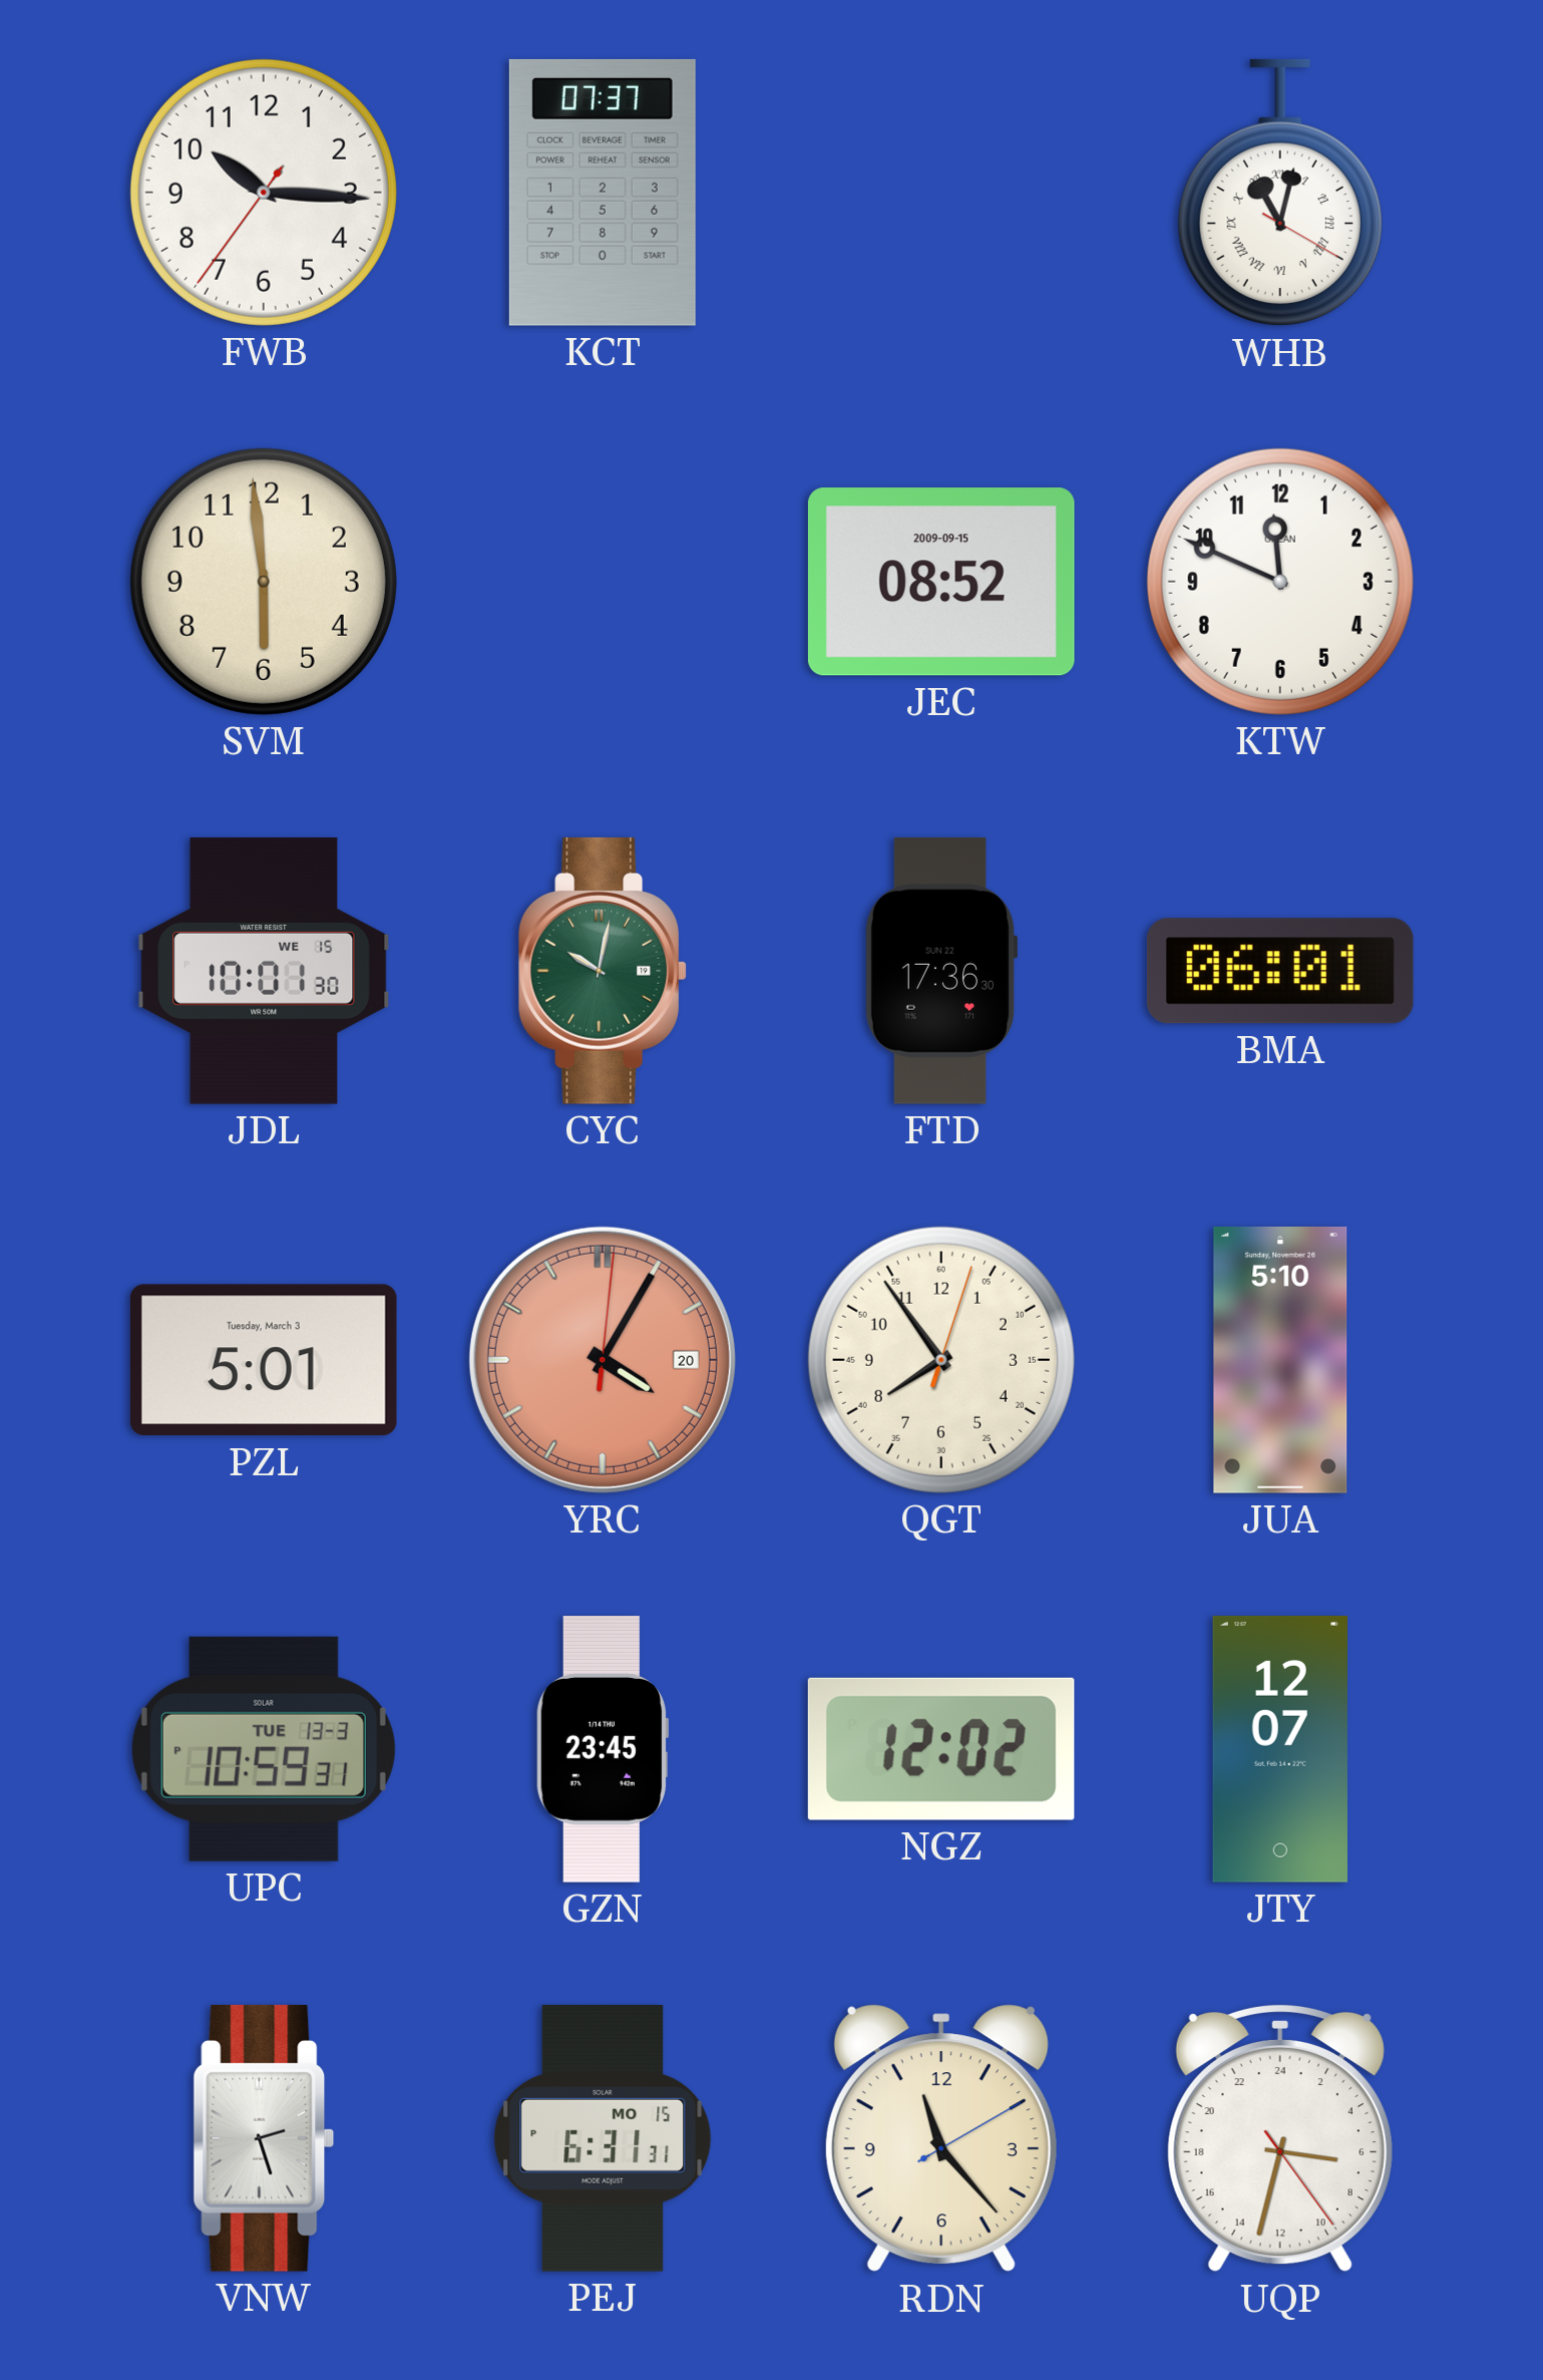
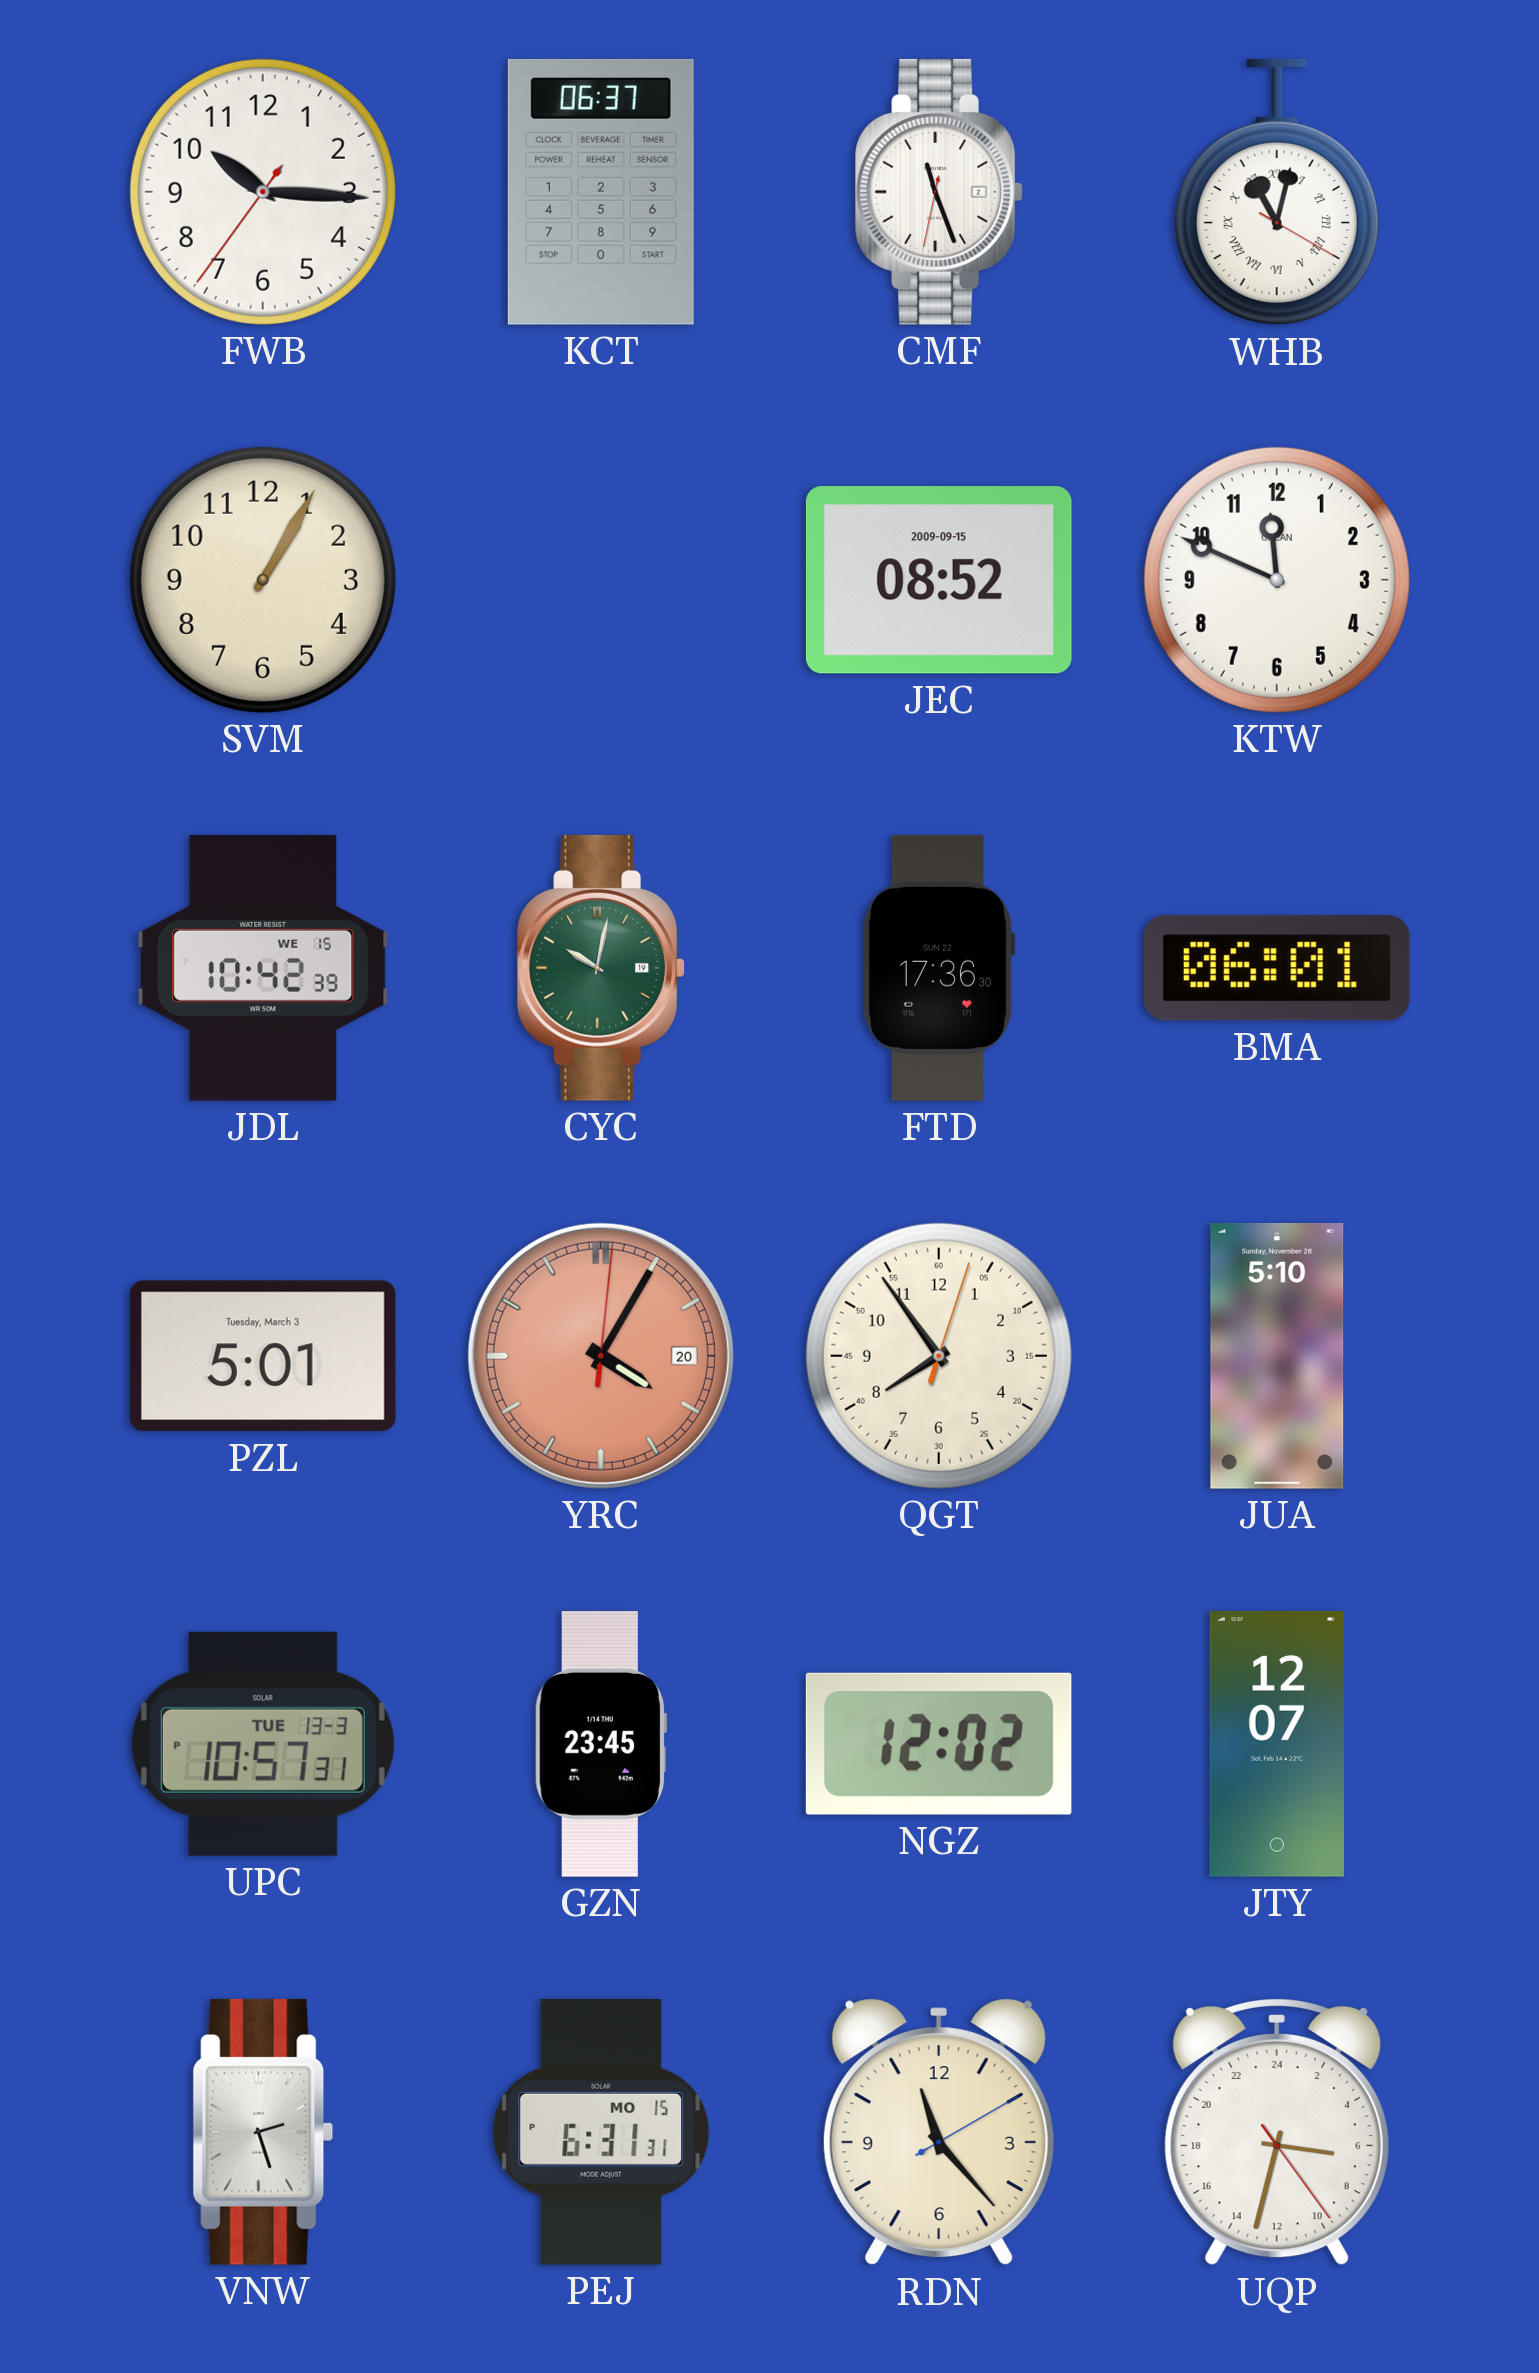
KCT: 07:37 -> 06:37 (601, 192)
CMF: none -> 11:26 (939, 192)
SVM: 5:59 -> 1:05 (263, 580)
JDL: 10:01 -> 10:42 (263, 968)
UPC: 10:59 -> 10:57 (263, 1744)
